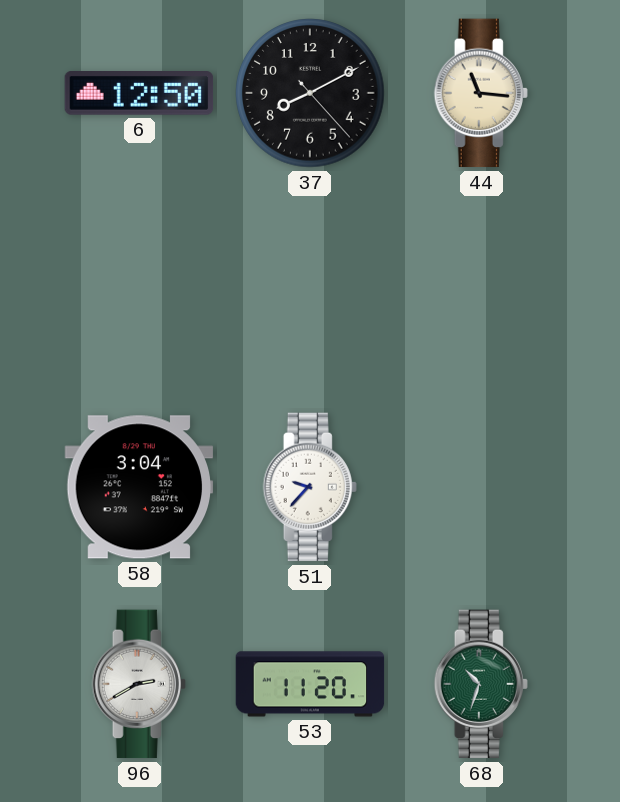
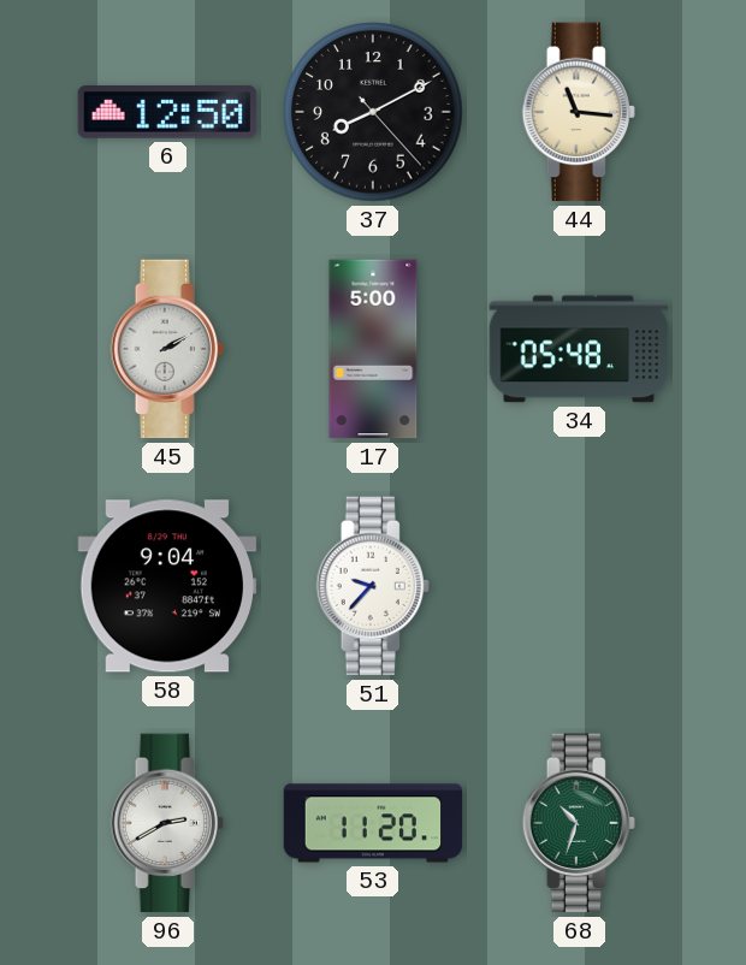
45: none -> 2:10 (167, 349)
17: none -> 5:00 (373, 349)
34: none -> 05:48 (579, 349)
58: 3:04 -> 9:04 (167, 586)
